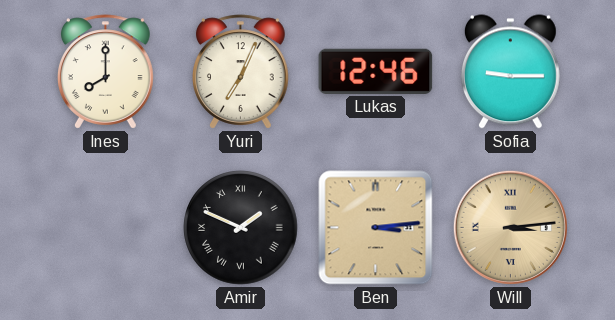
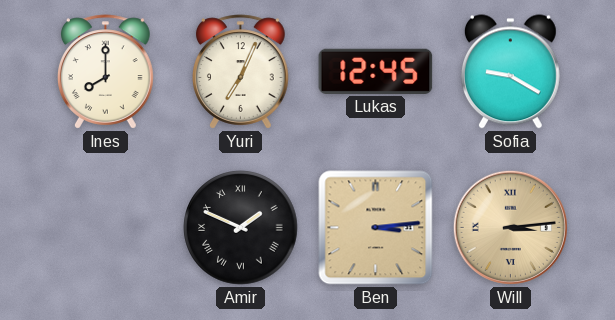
Lukas: 12:46 -> 12:45 (376, 71)
Sofia: 9:15 -> 9:20 (510, 72)
